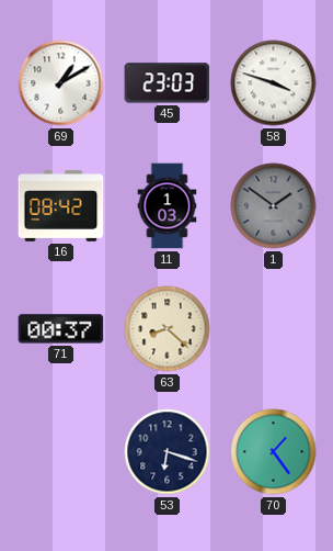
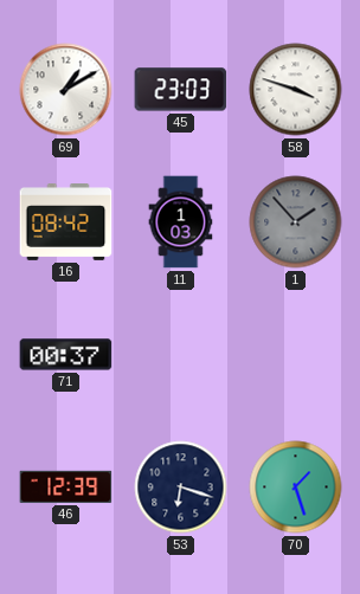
1: 1:51 -> 1:53 (296, 222)
63: 8:22 -> none (168, 329)
46: none -> 12:39 (66, 486)
70: 1:24 -> 1:27 (296, 488)
